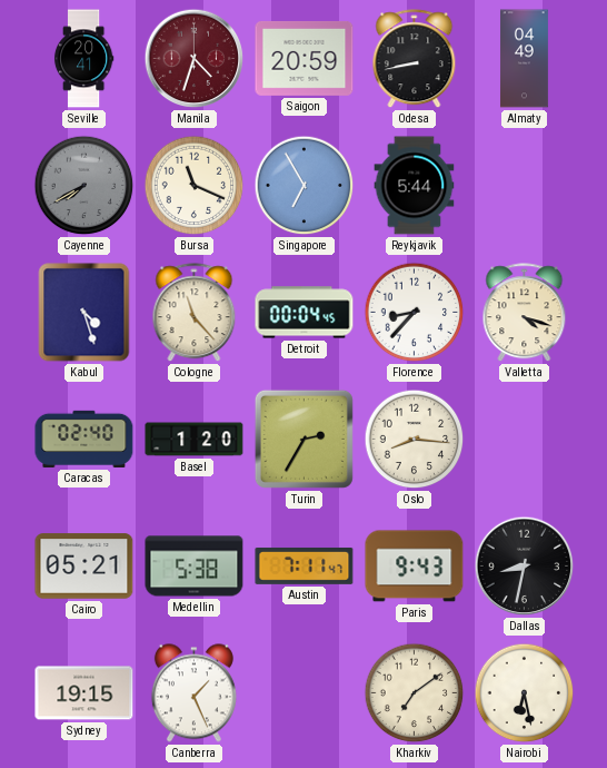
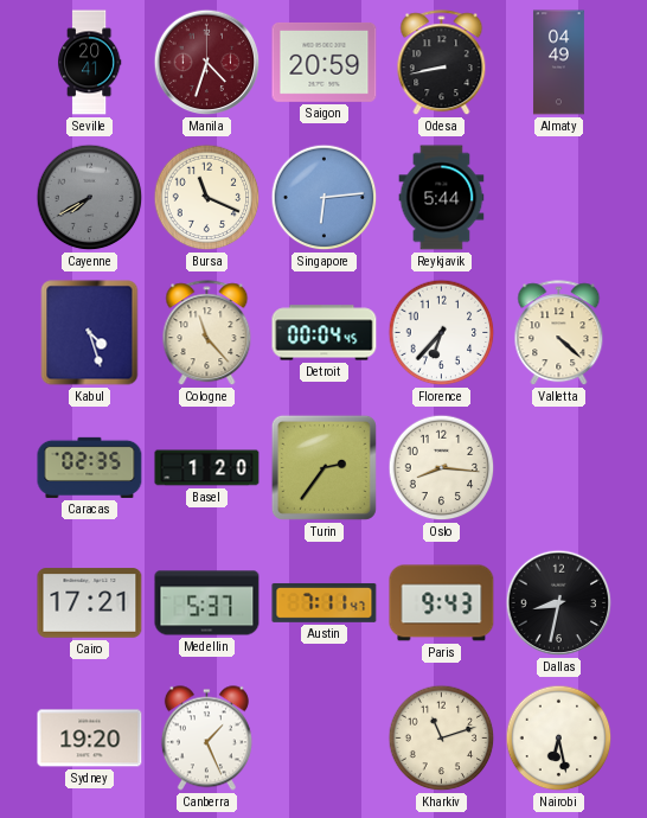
Singapore: 6:55 -> 6:14 (325, 198)
Florence: 8:37 -> 6:37 (442, 333)
Valletta: 4:18 -> 4:22 (559, 333)
Caracas: 02:40 -> 02:35 (90, 467)
Turin: 2:35 -> 2:36 (323, 467)
Cairo: 05:21 -> 17:21 (90, 603)
Medellin: 5:38 -> 5:37 (207, 603)
Sydney: 19:15 -> 19:20 (90, 739)
Kharkiv: 7:09 -> 11:12 (442, 739)
